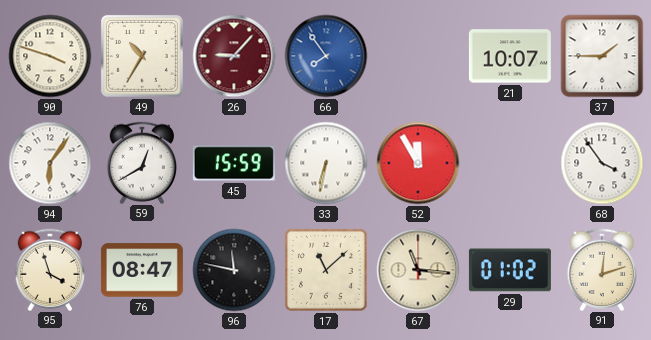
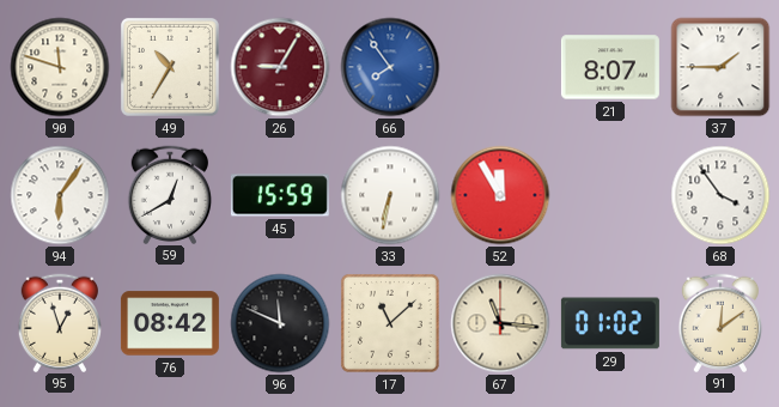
90: 3:48 -> 11:48 (60, 67)
26: 9:07 -> 9:05 (280, 67)
21: 10:07 -> 8:07 (610, 67)
95: 3:57 -> 12:57 (60, 322)
76: 08:47 -> 08:42 (170, 323)
96: 11:47 -> 11:49 (280, 323)
91: 12:12 -> 12:09 (720, 322)
